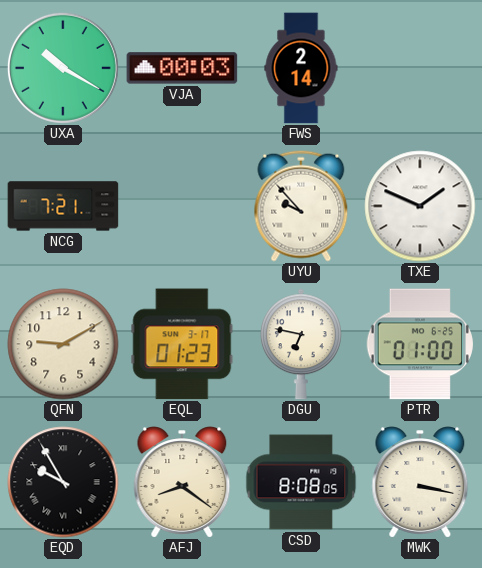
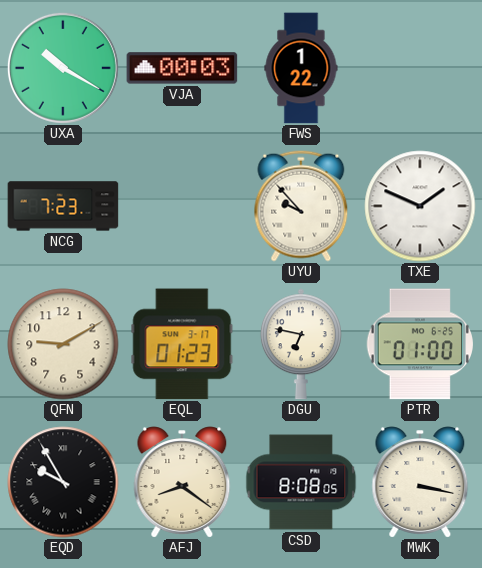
FWS: 2:14 -> 1:22 (301, 68)
NCG: 7:21 -> 7:23 (63, 206)
